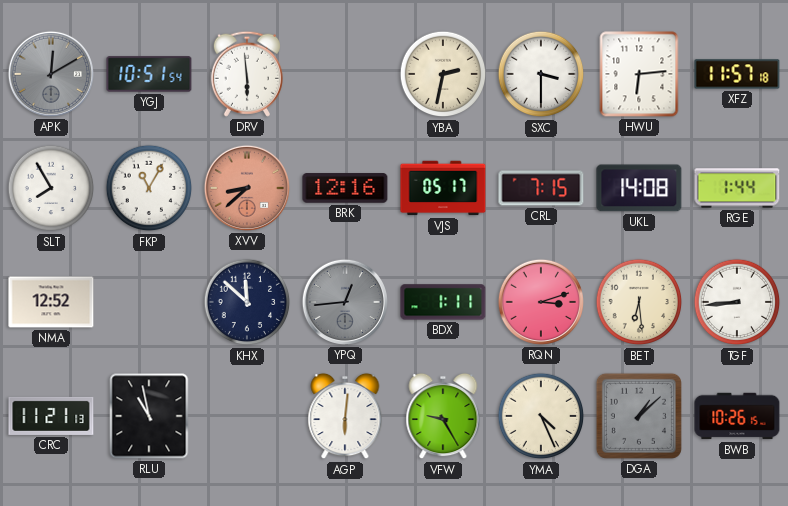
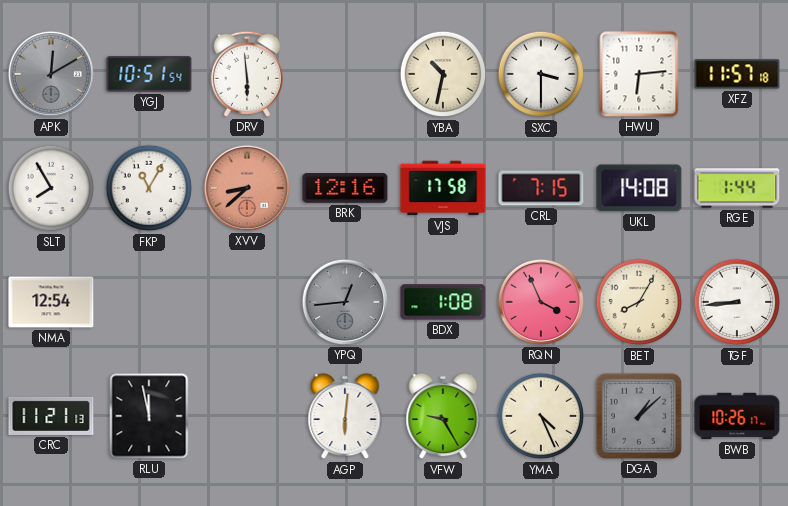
YBA: 2:32 -> 10:32 (443, 74)
VJS: 05:17 -> 17:58 (443, 188)
NMA: 12:52 -> 12:54 (51, 302)
KHX: 11:52 -> none (247, 302)
BDX: 1:11 -> 1:08 (443, 302)
RQN: 3:12 -> 3:56 (541, 302)
BET: 6:29 -> 8:05 (639, 302)
RLU: 10:58 -> 11:58 (149, 416)
BWB: 10:26:15 -> 10:26:17 (737, 416)
